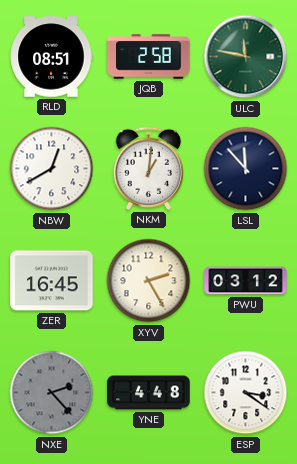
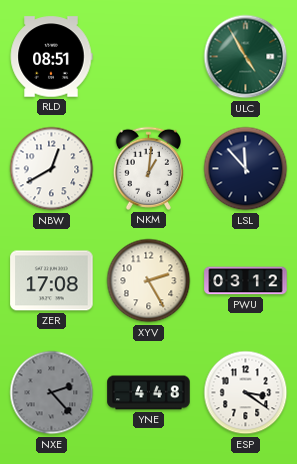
JQB: 2:58 -> none (149, 57)
ULC: 11:47 -> 4:55 (246, 57)
ZER: 16:45 -> 17:08 (52, 281)
